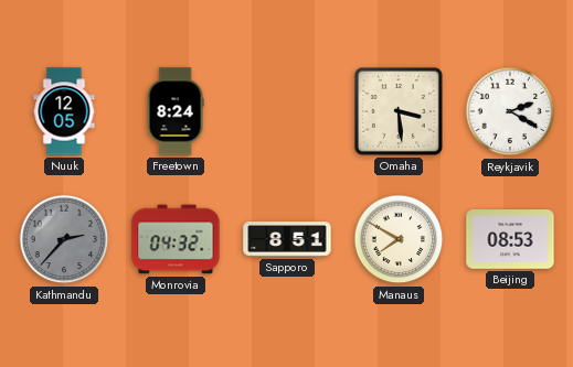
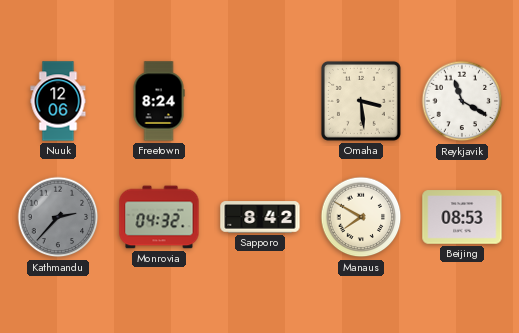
Nuuk: 12:05 -> 12:06 (58, 101)
Reykjavik: 2:20 -> 11:20 (462, 101)
Sapporo: 8:51 -> 8:42 (260, 217)
